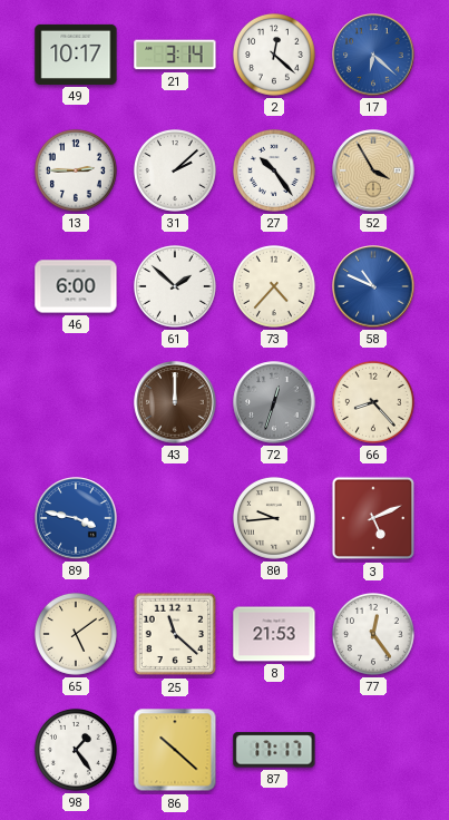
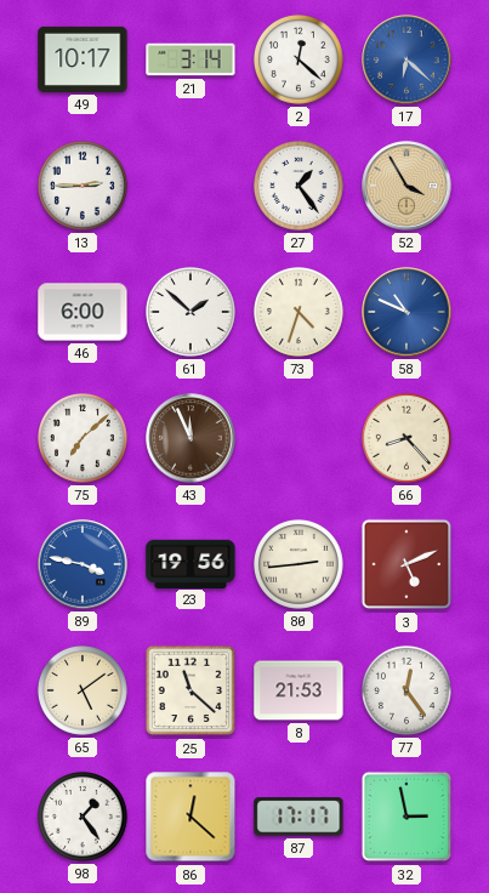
31: 2:08 -> none (175, 170)
27: 10:24 -> 1:24 (298, 186)
73: 4:37 -> 4:33 (298, 312)
75: none -> 7:08 (83, 438)
43: 12:00 -> 11:56 (191, 438)
72: 12:33 -> none (274, 402)
23: none -> 19:56 (191, 563)
80: 9:44 -> 2:44 (298, 564)
86: 10:22 -> 12:22 (191, 817)
32: none -> 2:58 (406, 817)
